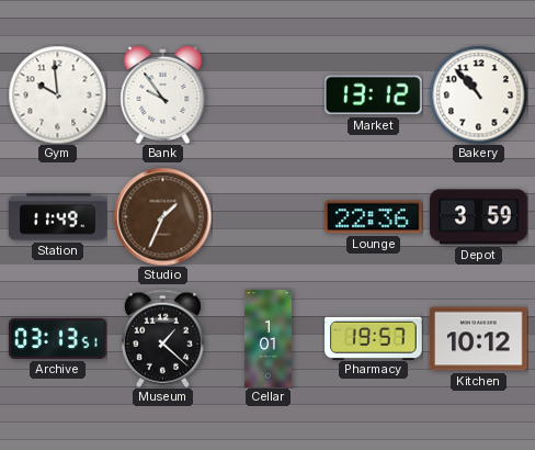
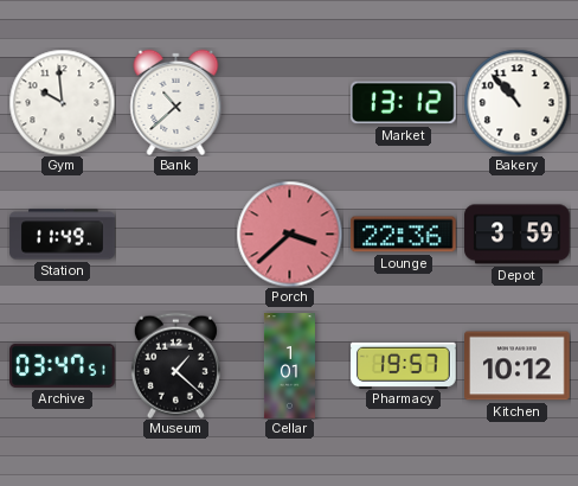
Bank: 9:54 -> 10:38 (176, 102)
Studio: 1:34 -> none (162, 216)
Porch: none -> 3:38 (289, 234)
Archive: 03:13 -> 03:47 (63, 365)
